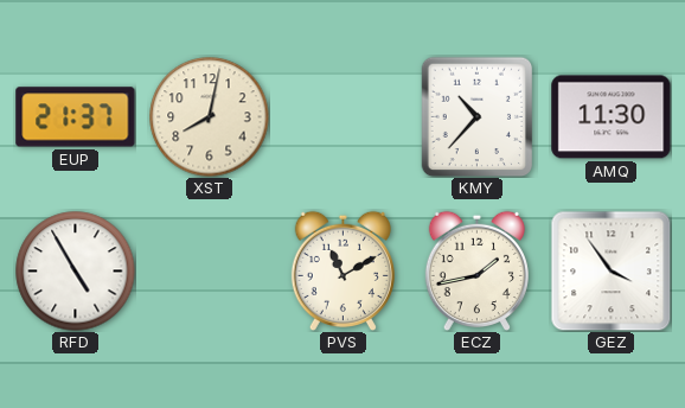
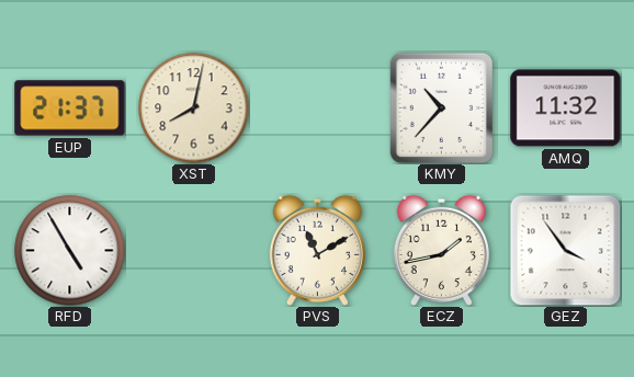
AMQ: 11:30 -> 11:32 (566, 108)
